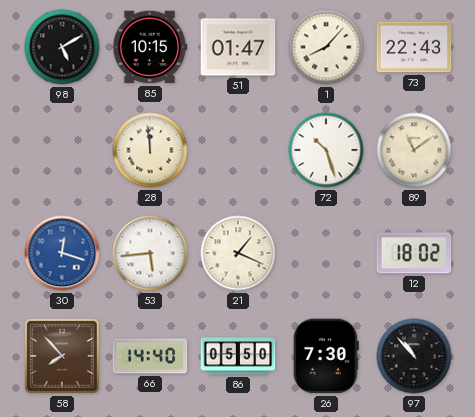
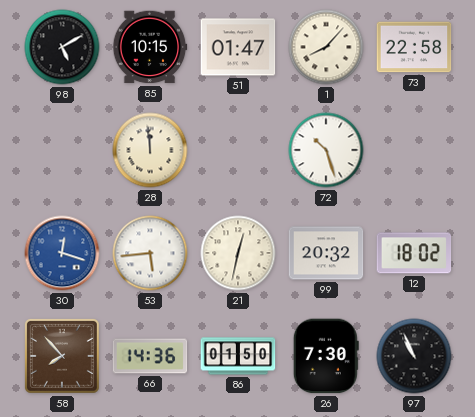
73: 22:43 -> 22:58 (414, 47)
89: 11:09 -> none (414, 150)
21: 1:19 -> 12:32 (238, 253)
99: none -> 20:32 (326, 253)
66: 14:40 -> 14:36 (150, 356)
86: 05:50 -> 01:50 (238, 356)
97: 10:53 -> 10:56 (414, 356)
